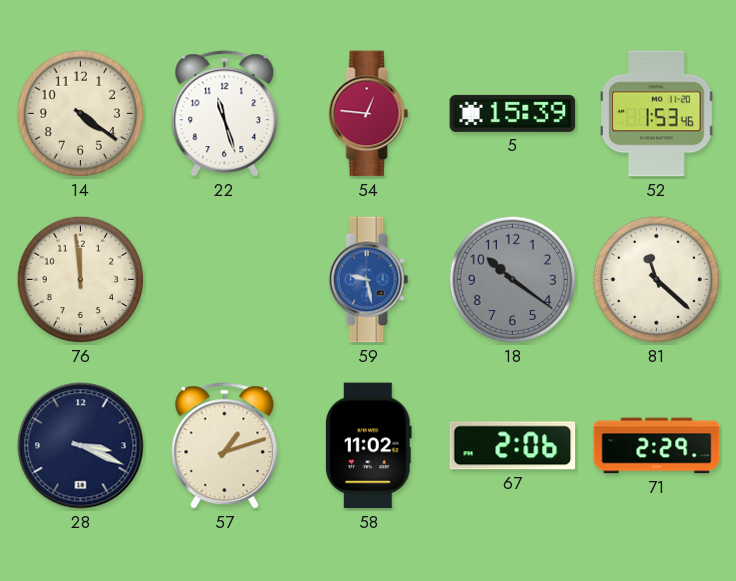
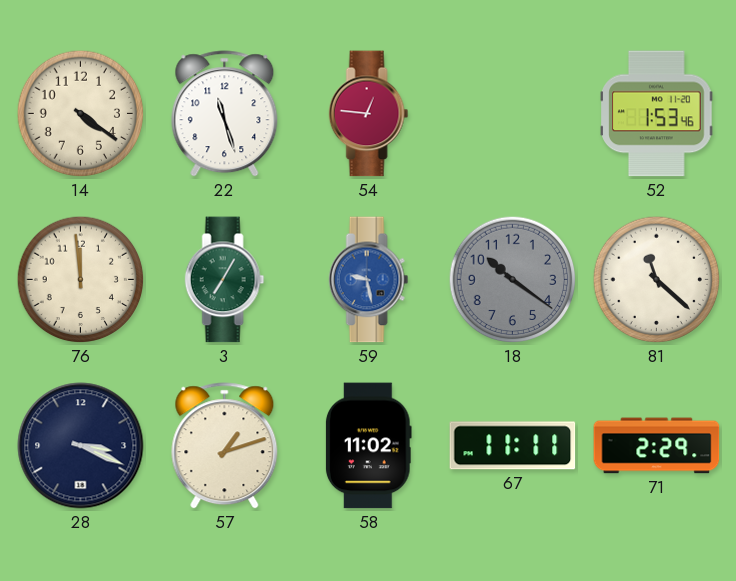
5: 15:39 -> none (513, 113)
3: none -> 7:05 (225, 280)
67: 2:06 -> 11:11 (513, 446)
